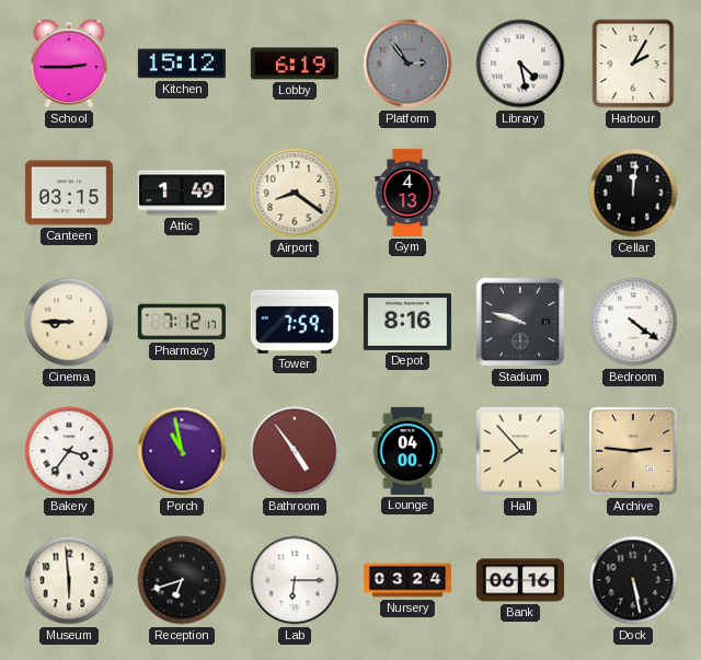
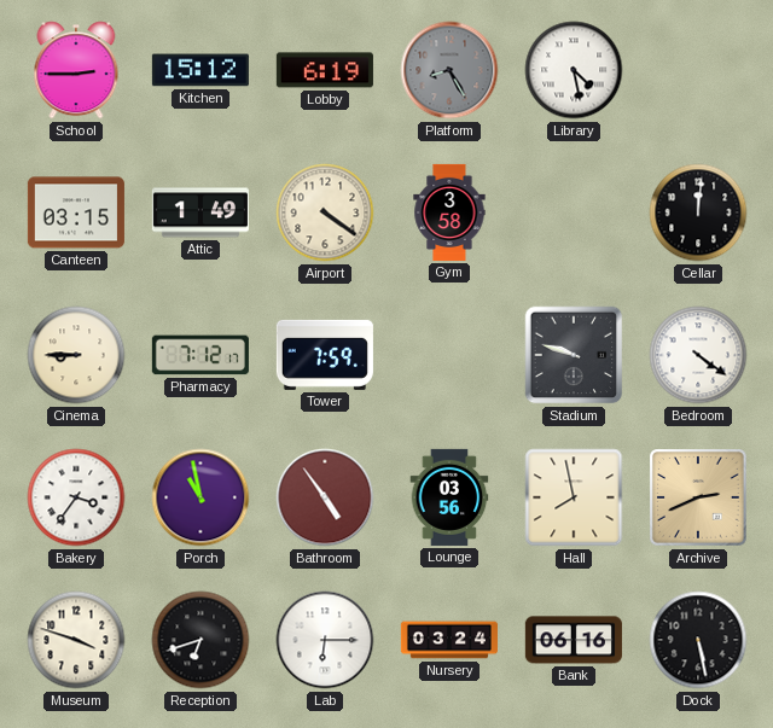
Platform: 2:54 -> 8:25 (449, 70)
Harbour: 2:05 -> none (633, 63)
Airport: 8:21 -> 4:21 (325, 212)
Gym: 4:13 -> 3:58 (449, 212)
Depot: 8:16 -> none (407, 322)
Lounge: 04:00 -> 03:56 (449, 497)
Hall: 7:53 -> 7:58 (574, 497)
Archive: 2:46 -> 2:41 (698, 497)
Museum: 5:59 -> 3:48 (76, 640)
